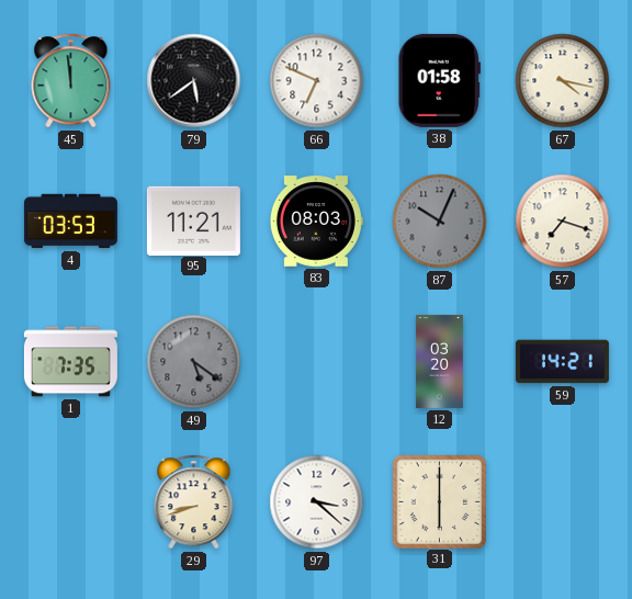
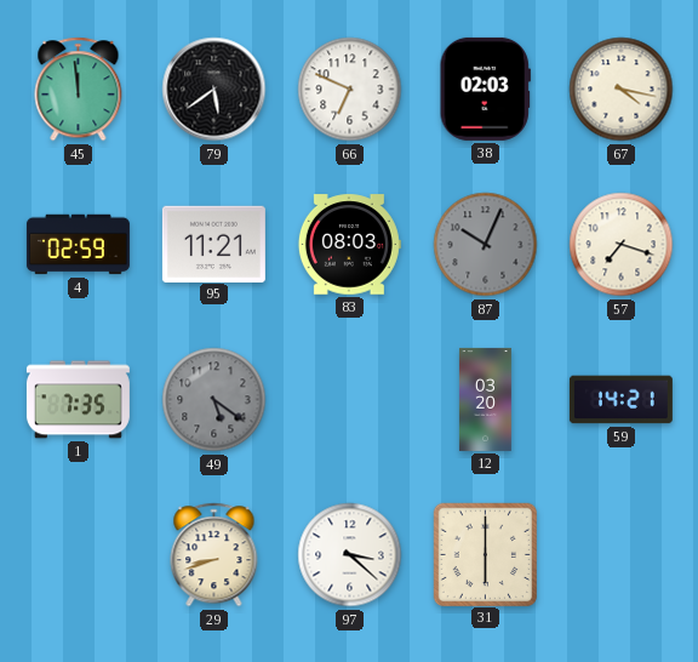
38: 01:58 -> 02:03 (485, 89)
4: 03:53 -> 02:59 (78, 245)
